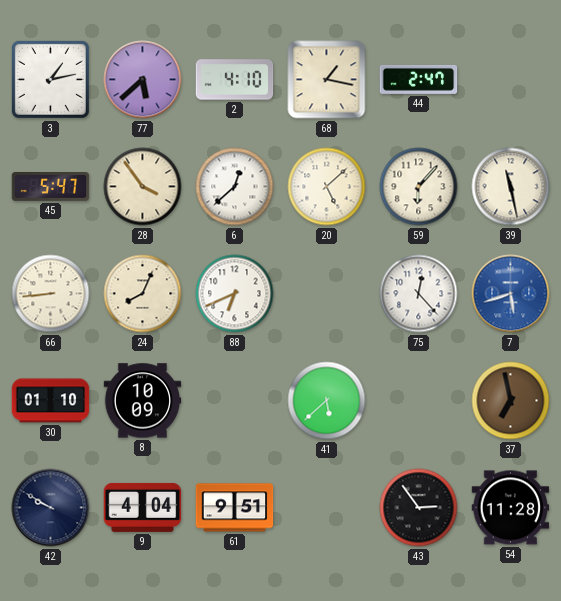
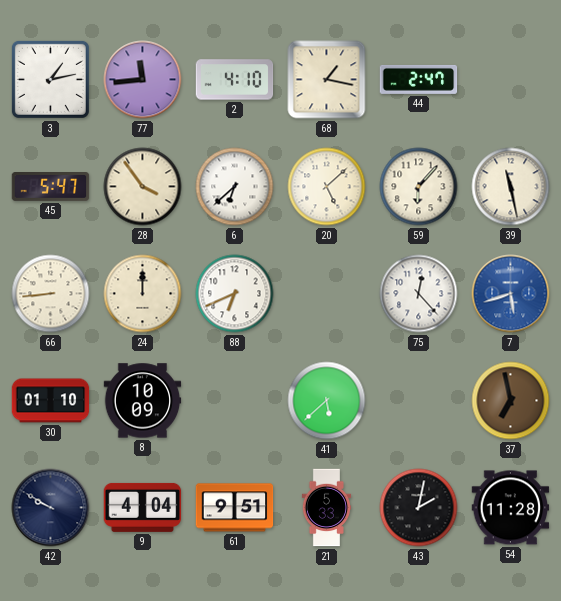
77: 5:38 -> 11:44 (143, 80)
6: 12:38 -> 6:38 (235, 187)
24: 8:04 -> 12:00 (143, 294)
21: none -> 5:33 (327, 508)
43: 2:54 -> 2:02 (419, 508)
